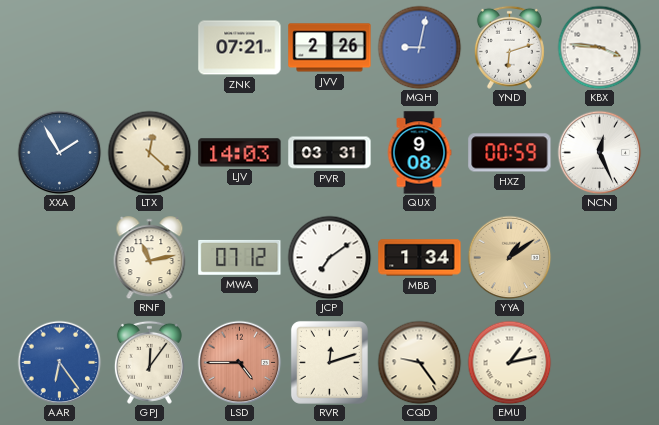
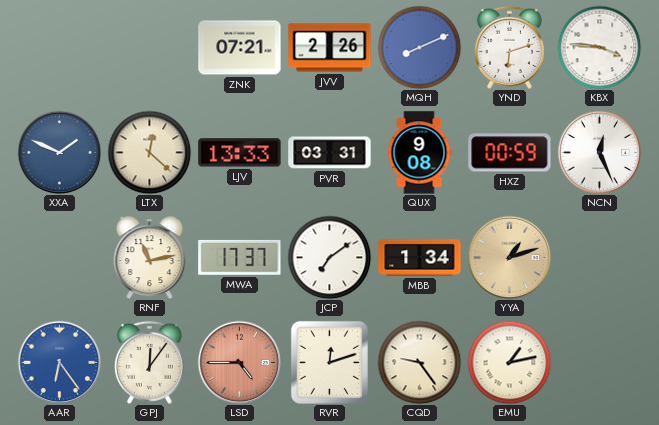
MQH: 9:02 -> 8:11 (419, 47)
XXA: 1:55 -> 1:49 (59, 152)
LJV: 14:03 -> 13:33 (240, 153)
MWA: 07:12 -> 17:37 (240, 257)
YYA: 1:09 -> 1:12 (509, 257)
